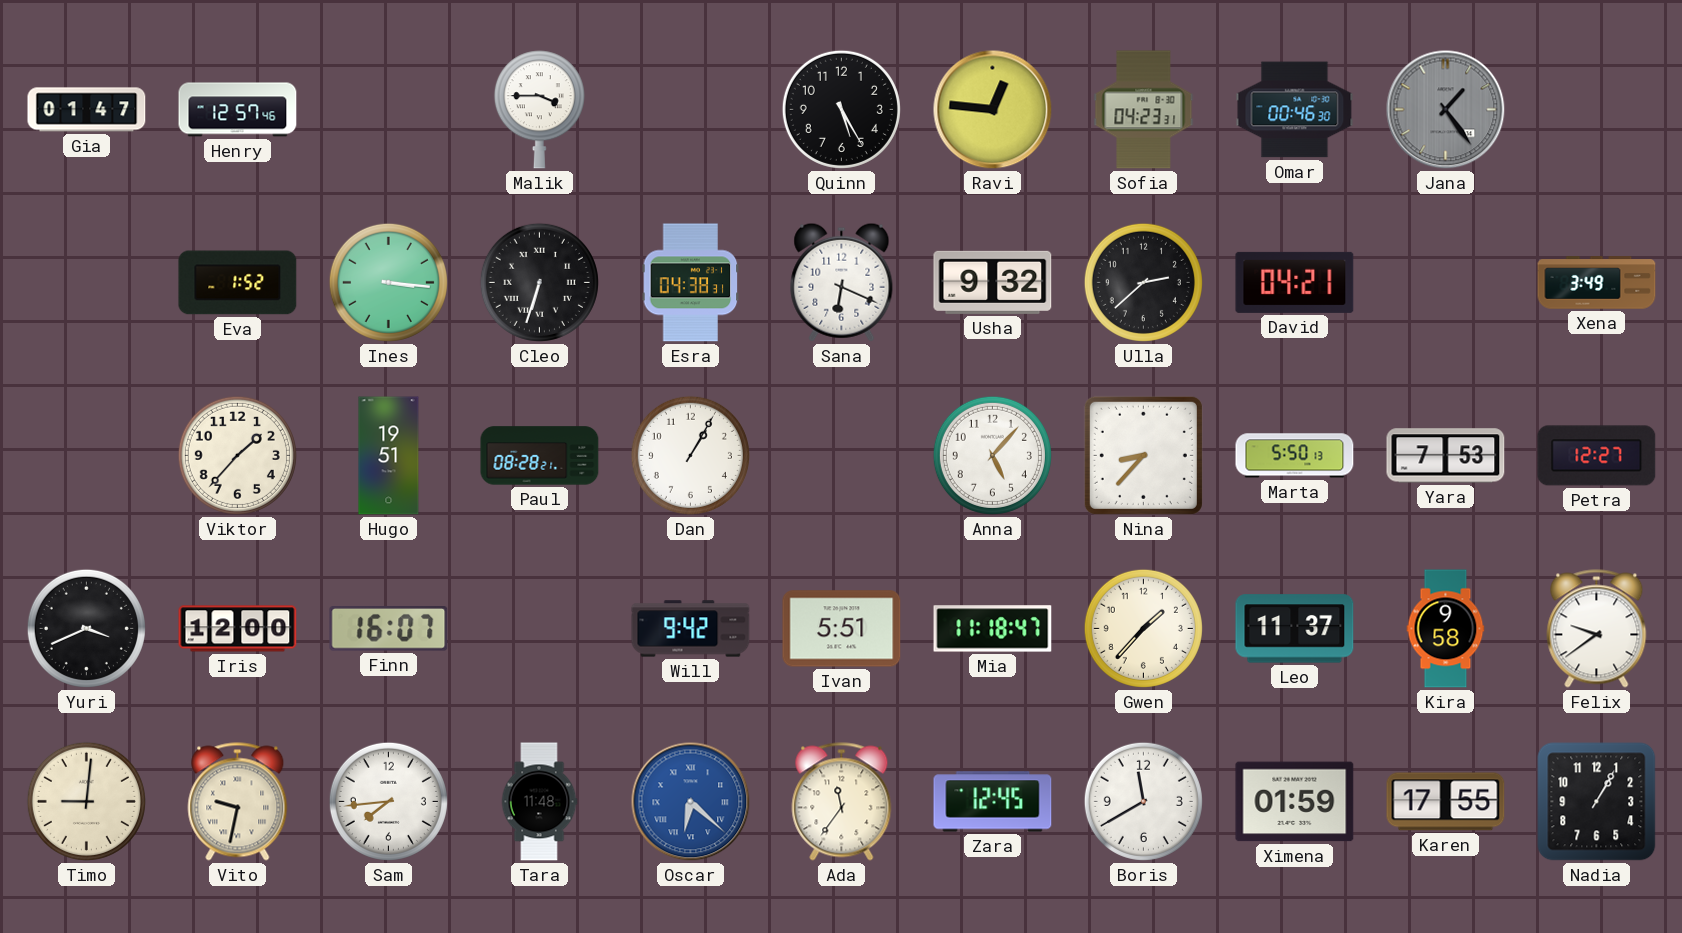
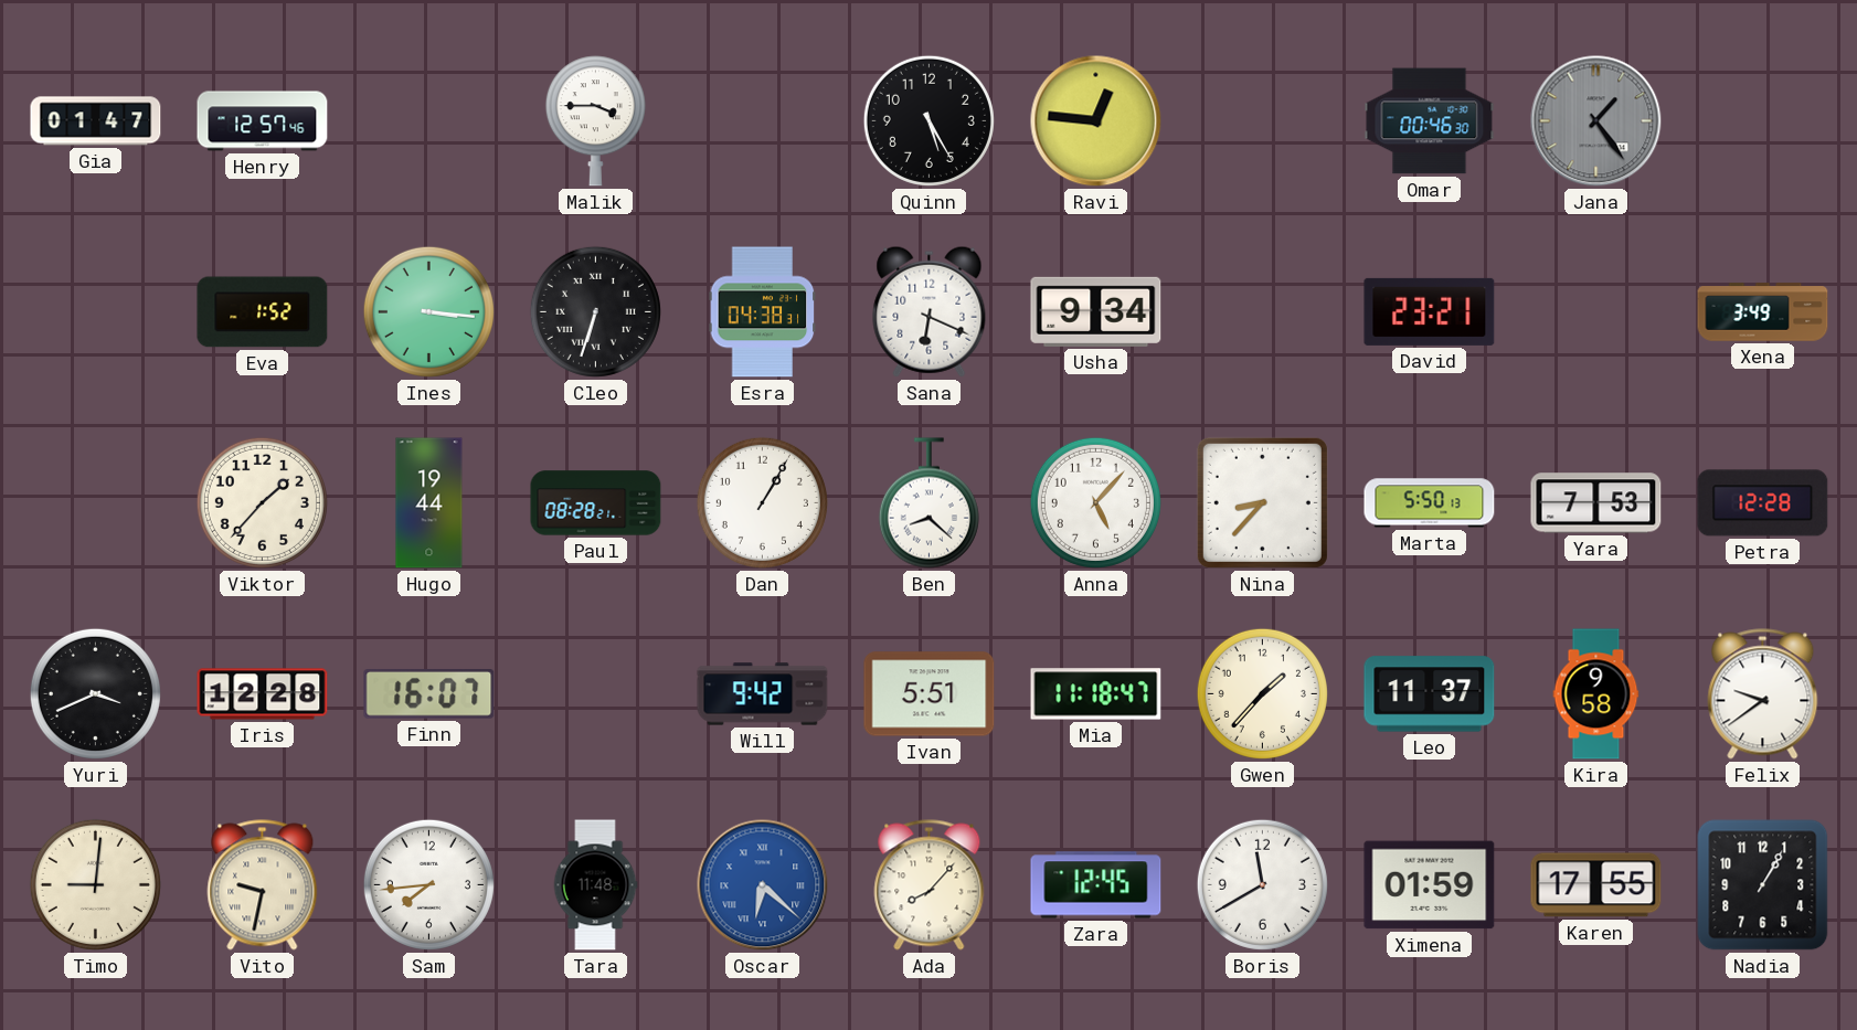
Sofia: 04:23 -> none (1144, 110)
Usha: 9:32 -> 9:34 (1096, 311)
Ulla: 2:38 -> none (1143, 282)
David: 04:21 -> 23:21 (1430, 311)
Hugo: 19:51 -> 19:44 (429, 503)
Ben: none -> 8:22 (928, 503)
Petra: 12:27 -> 12:28 (1763, 503)
Iris: 12:00 -> 12:28 (263, 694)
Ada: 11:36 -> 8:07 (930, 885)
